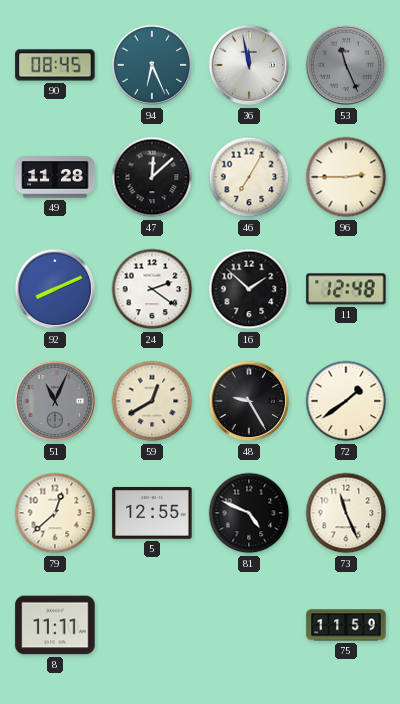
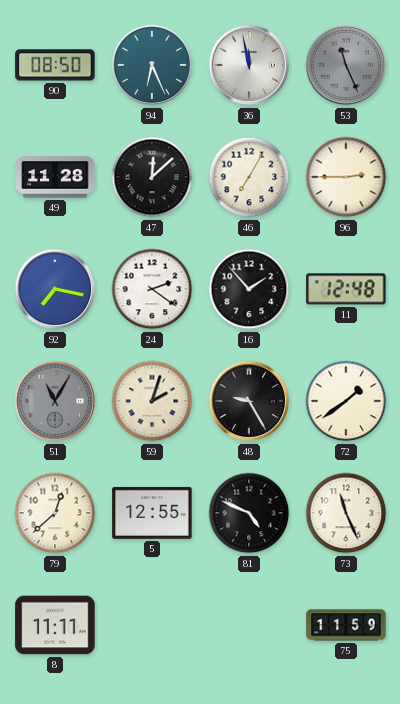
90: 08:45 -> 08:50 (55, 65)
92: 8:11 -> 7:17 (55, 289)
16: 1:52 -> 1:53 (249, 289)
51: 11:04 -> 11:05 (55, 401)
59: 12:40 -> 2:03 (152, 401)
